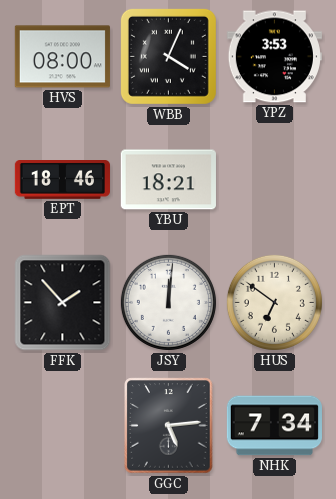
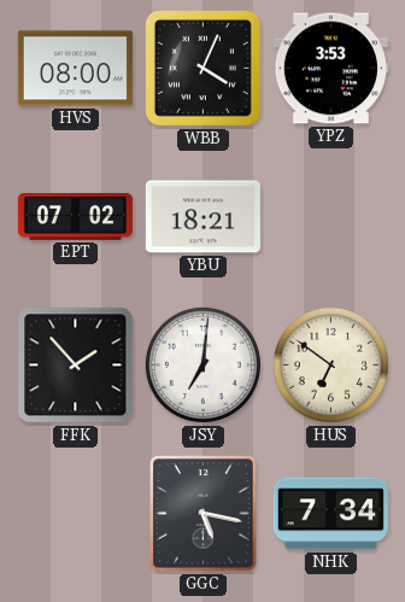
EPT: 18:46 -> 07:02 (75, 217)
JSY: 12:01 -> 7:01 (202, 364)
GGC: 5:14 -> 5:17 (204, 514)
